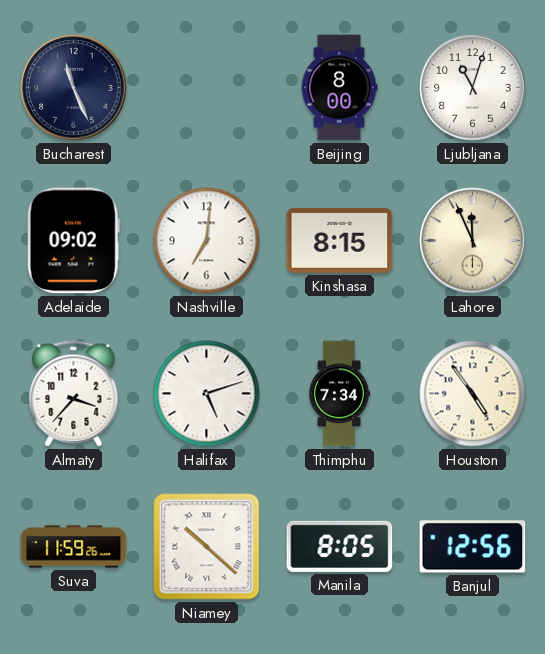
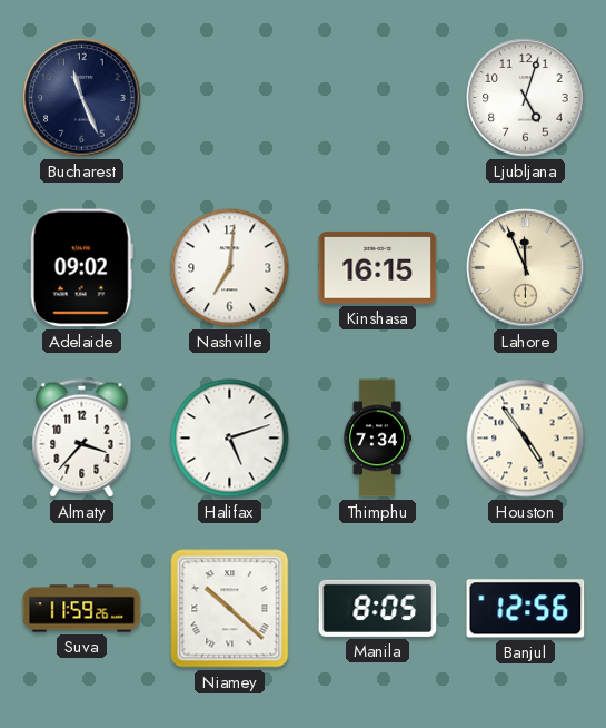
Beijing: 8:00 -> none (339, 88)
Ljubljana: 11:03 -> 5:03 (526, 98)
Kinshasa: 8:15 -> 16:15 (378, 267)
